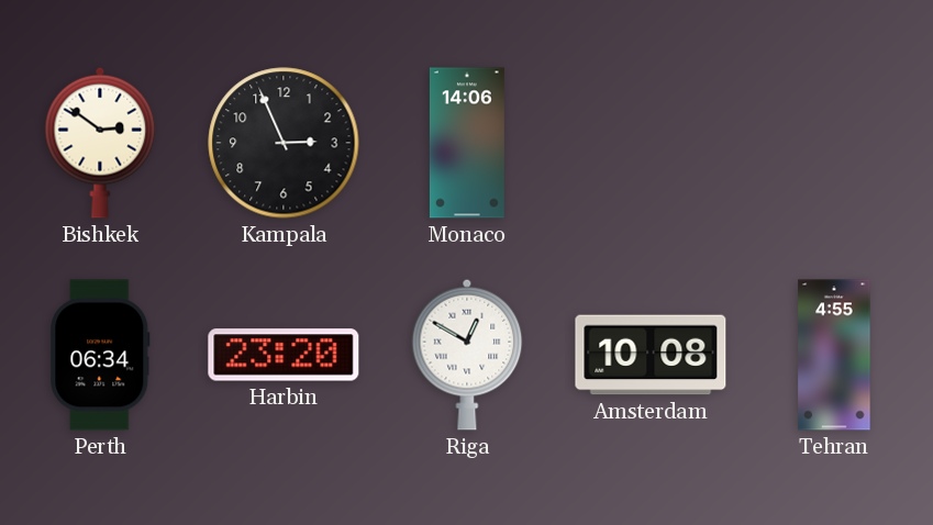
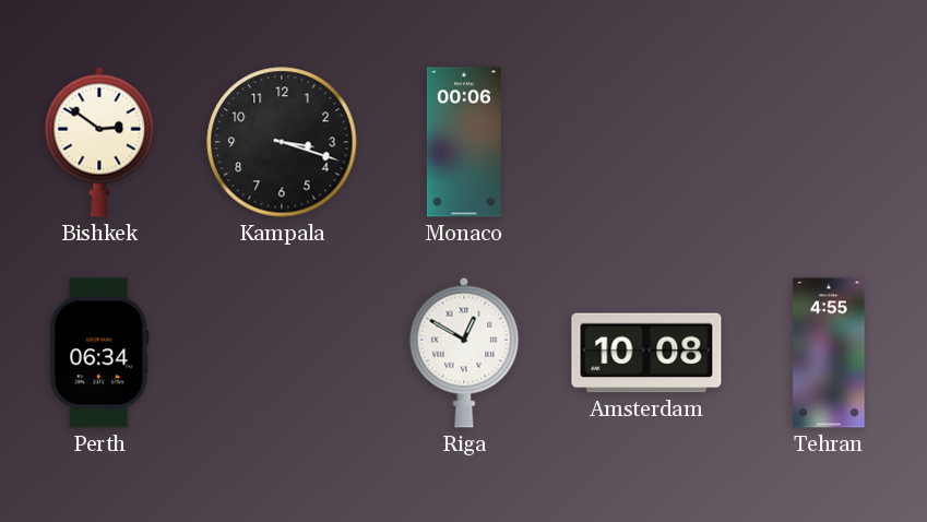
Kampala: 2:56 -> 3:18 (282, 142)
Monaco: 14:06 -> 00:06 (464, 142)
Harbin: 23:20 -> none (284, 355)
